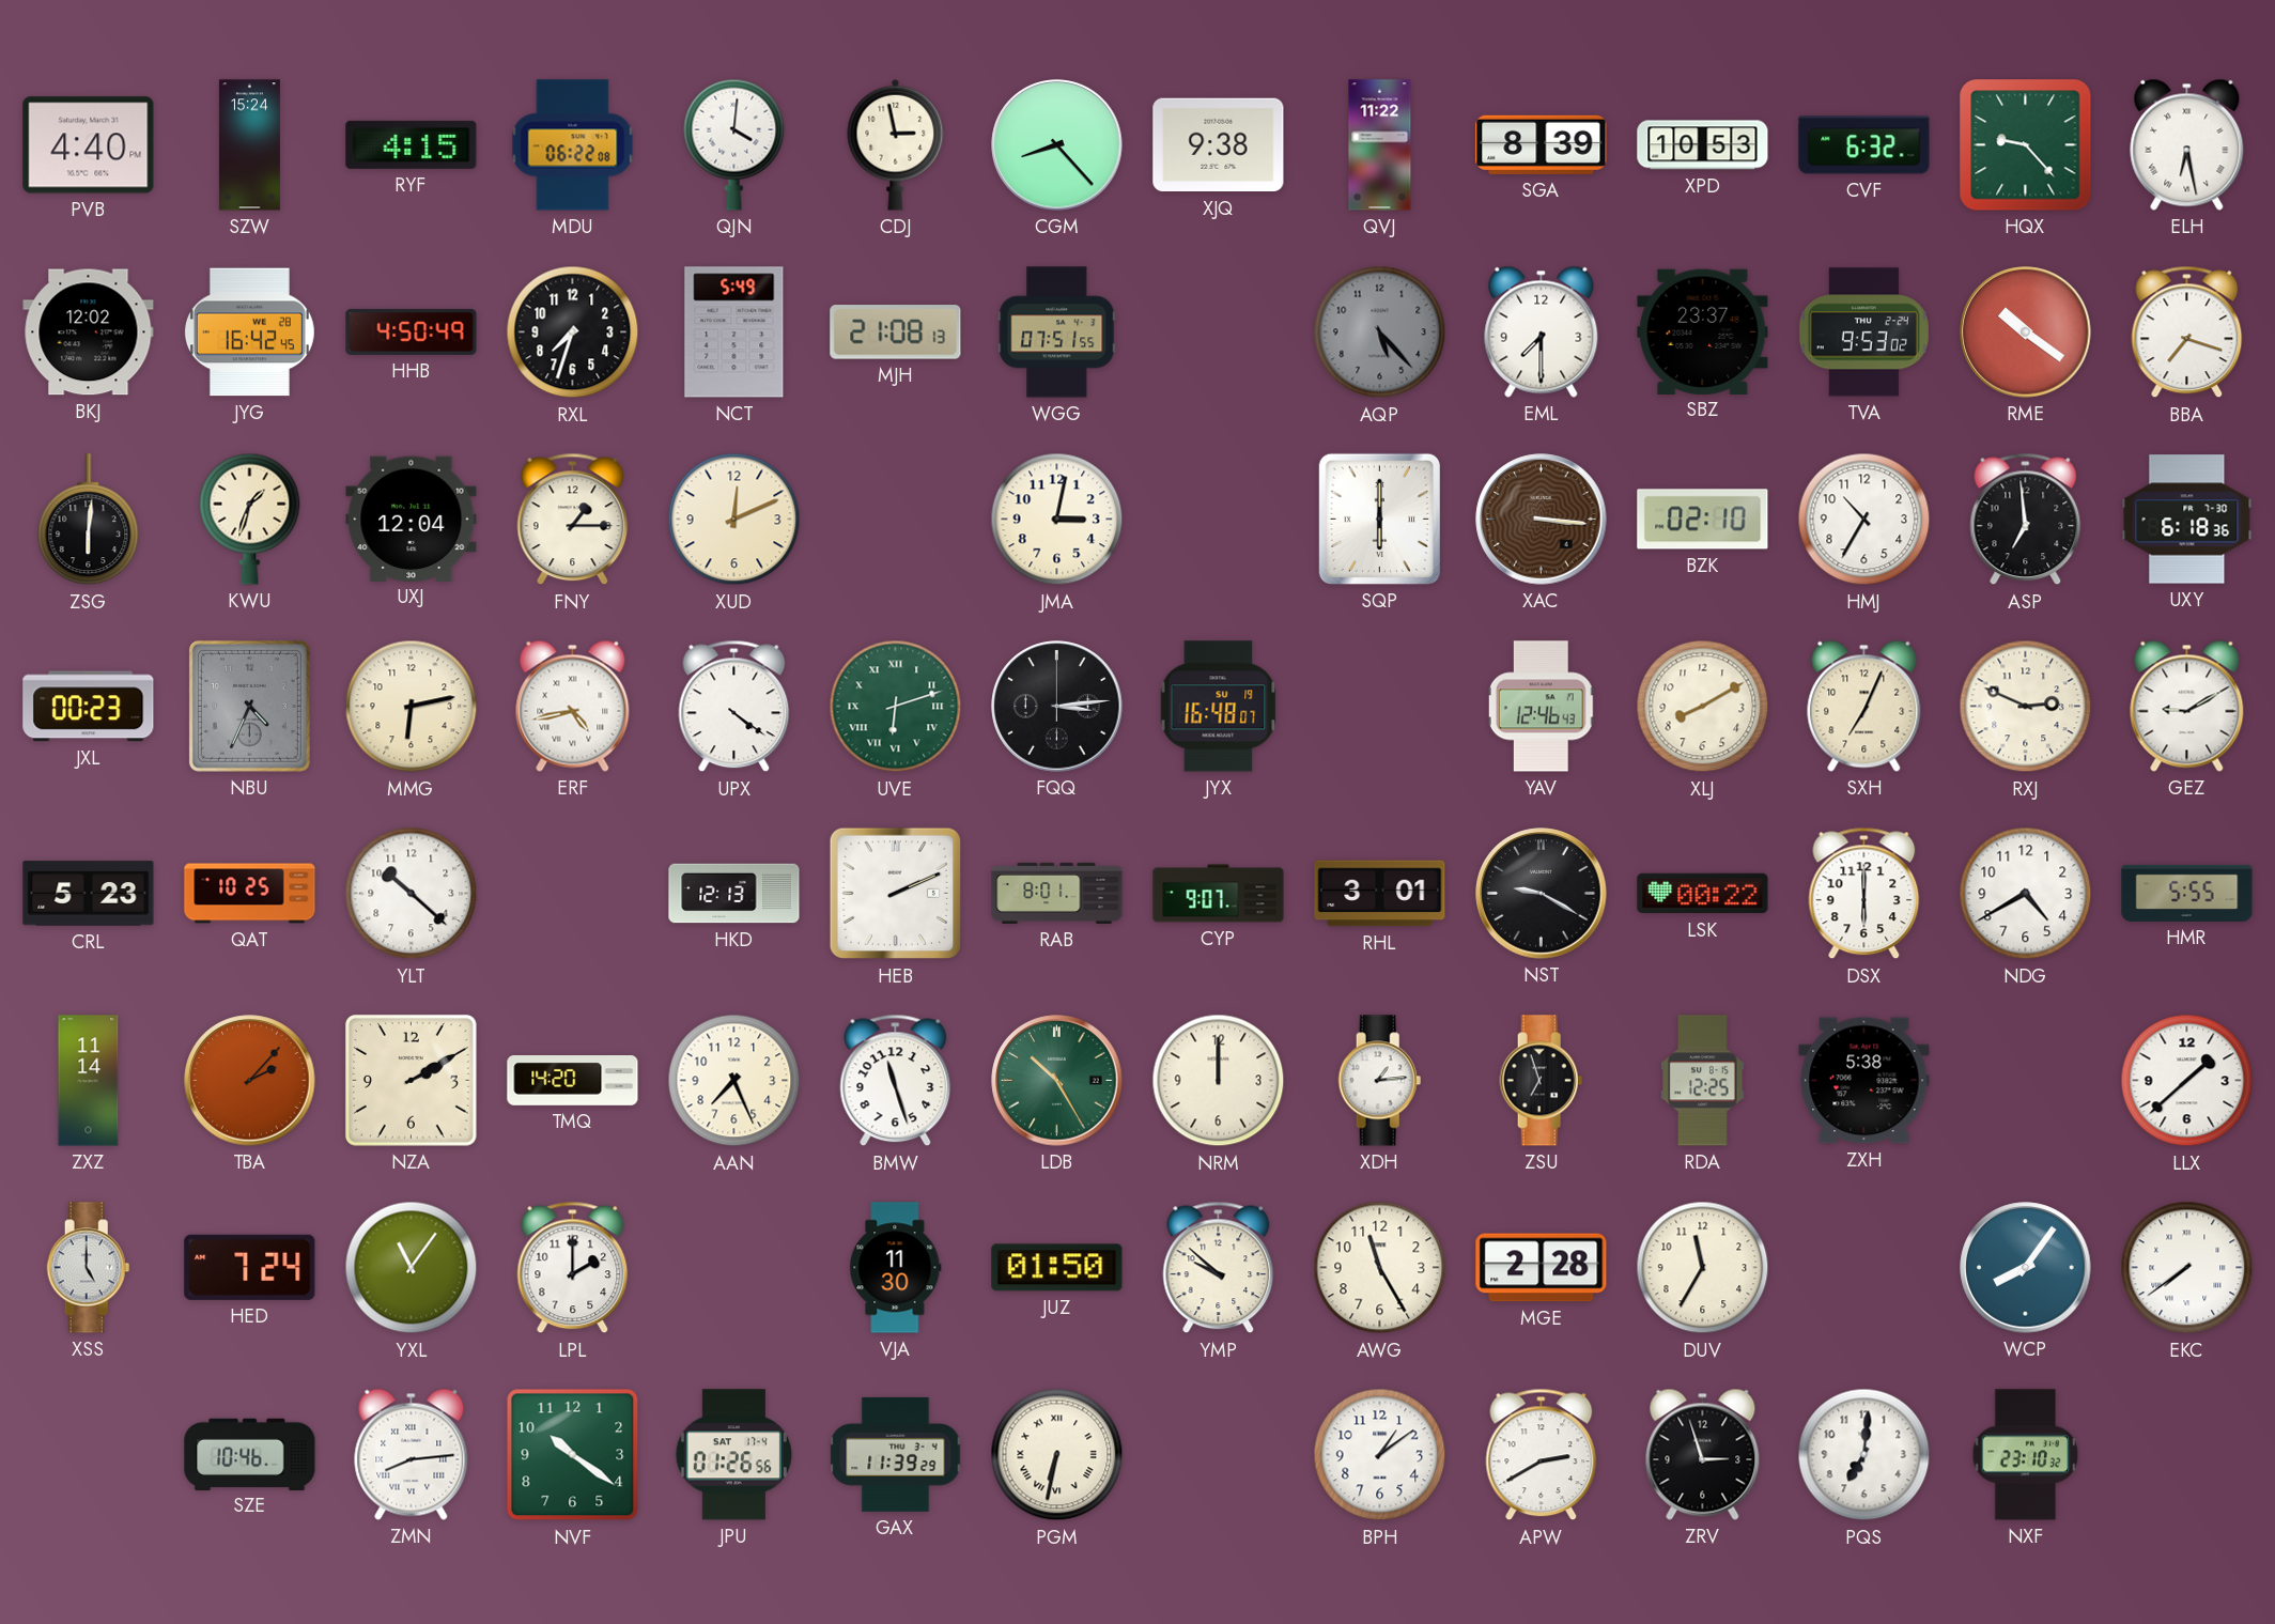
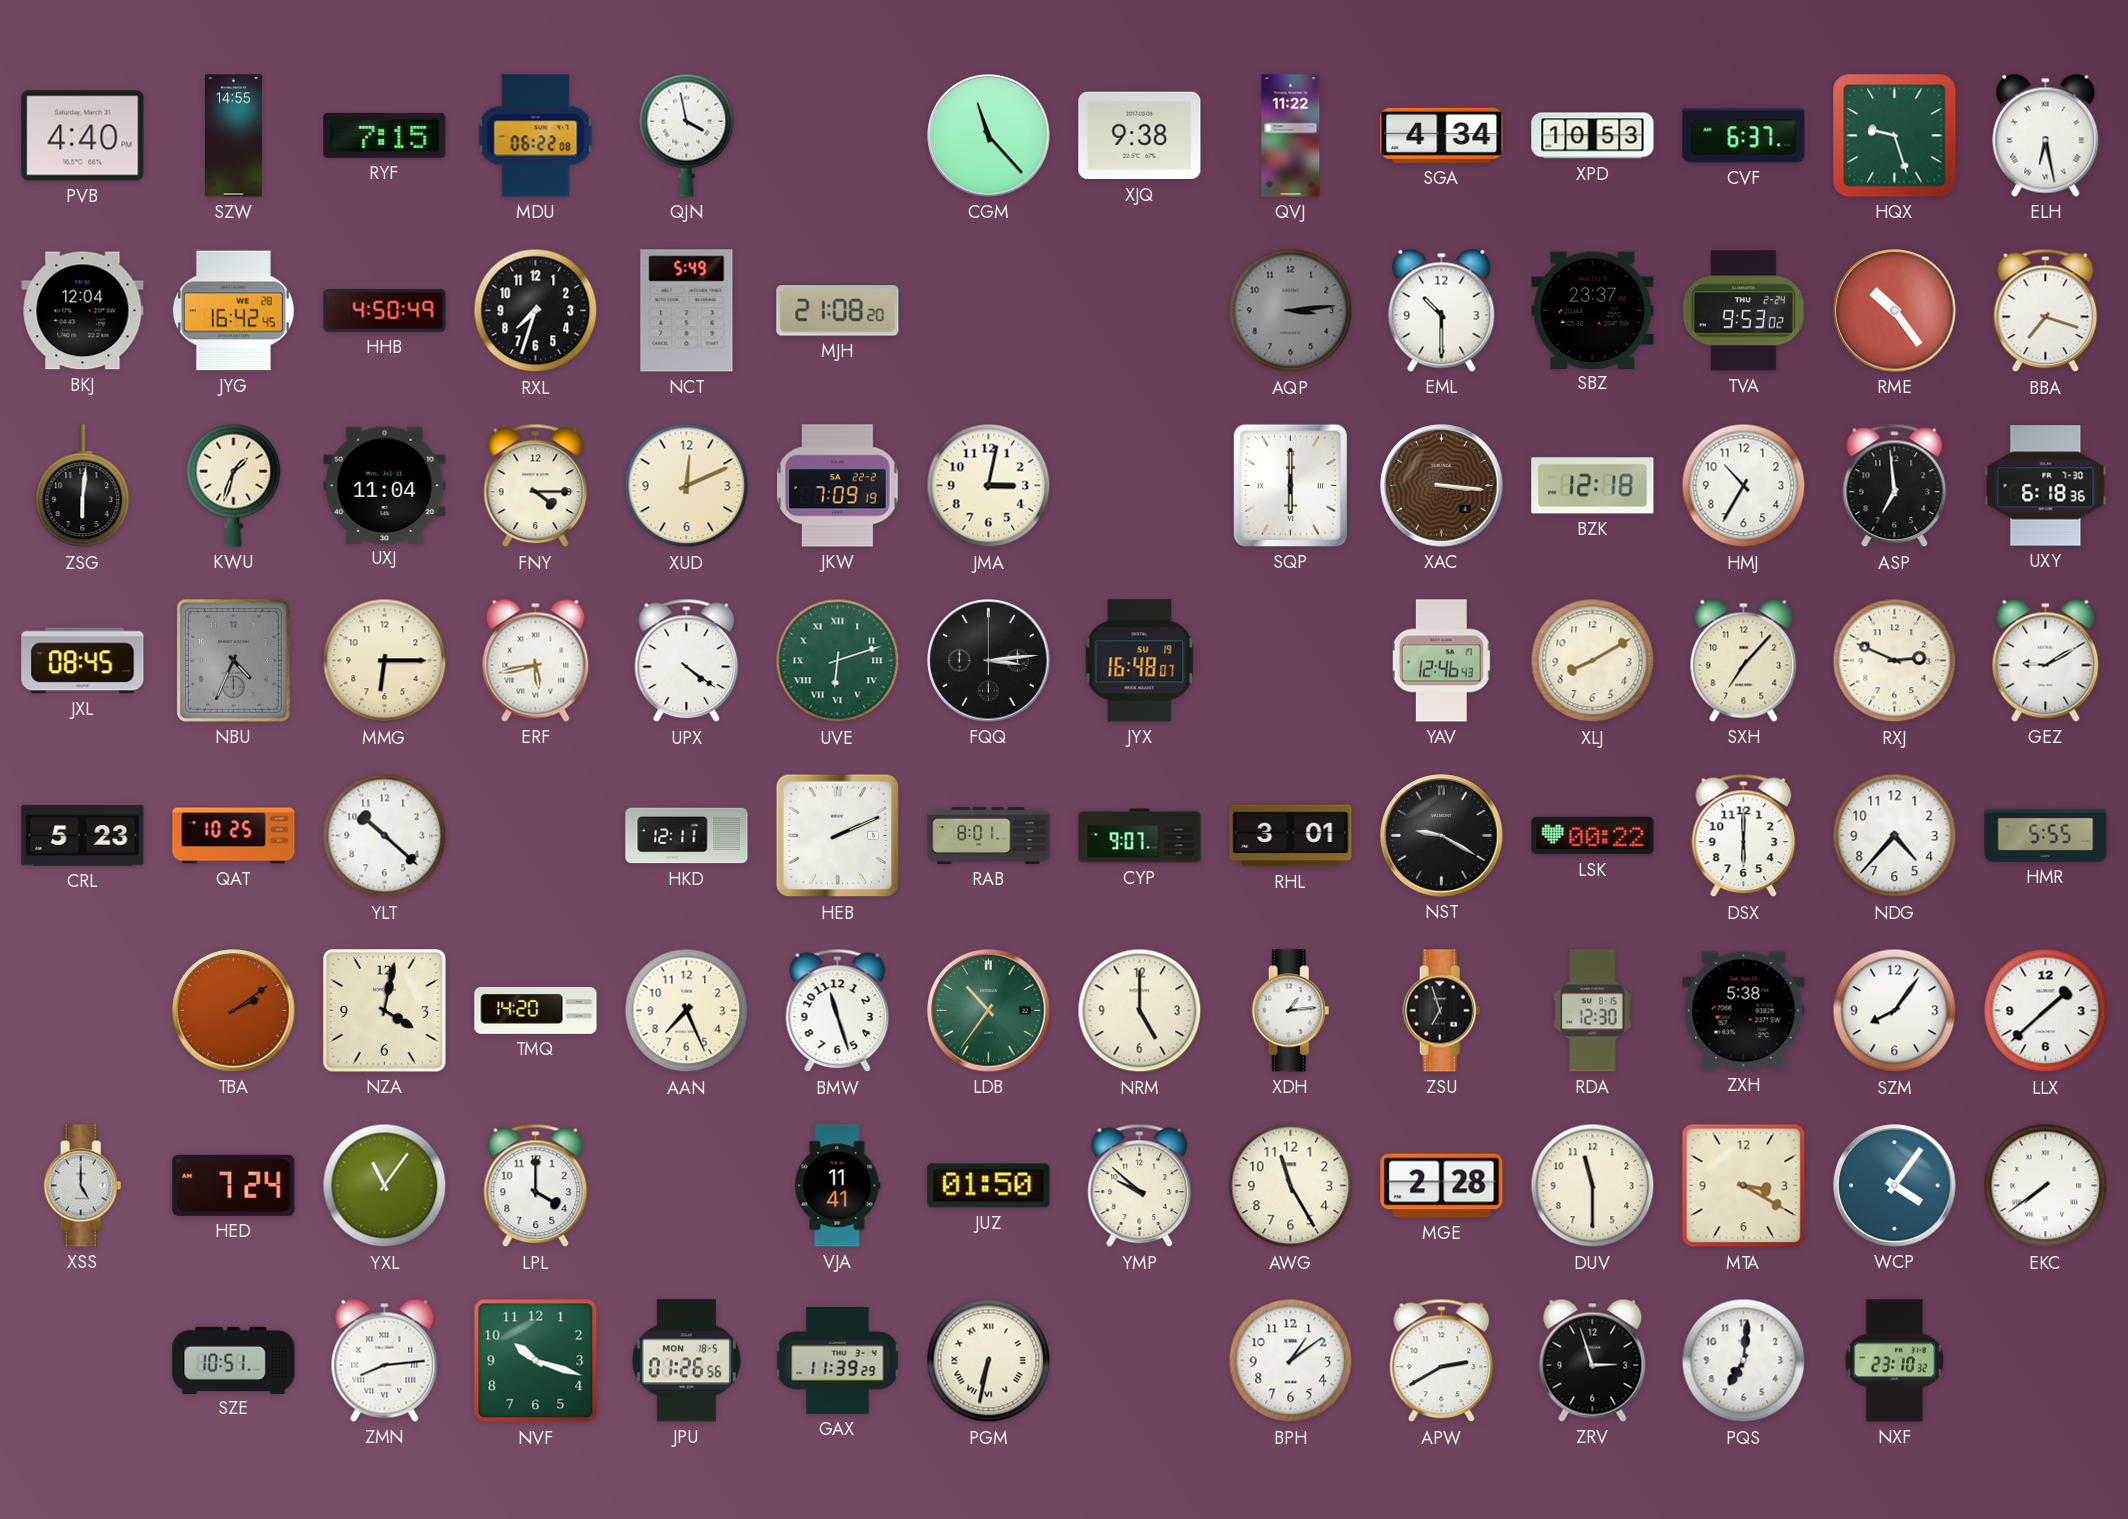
SZW: 15:24 -> 14:55 (233, 136)
RYF: 4:15 -> 7:15 (385, 135)
QJN: 4:01 -> 3:58 (687, 135)
CDJ: 2:58 -> none (896, 144)
CGM: 8:23 -> 11:23 (989, 136)
SGA: 8:39 -> 4:34 (1442, 135)
CVF: 6:32 -> 6:37 (1744, 136)
HQX: 9:23 -> 9:27 (1895, 136)
BKJ: 12:02 -> 12:04 (83, 311)
MJH: 21:08:13 -> 21:08:20 (838, 311)
WGG: 07:51 -> none (1057, 332)
AQP: 5:23 -> 3:14 (1291, 311)
EML: 7:30 -> 10:30 (1442, 310)
RME: 10:21 -> 10:24 (1895, 311)
UXJ: 12:04 -> 11:04 (385, 485)
FNY: 1:15 -> 4:15 (536, 486)
JKW: none -> 7:09 (838, 486)
BZK: 02:10 -> 12:18 (1593, 486)
JXL: 00:23 -> 08:45 (83, 661)
MMG: 6:13 -> 6:15 (385, 661)
ERF: 4:43 -> 5:43 (536, 660)
SXH: 7:04 -> 7:07 (1744, 660)
HKD: 12:13 -> 12:11 (687, 836)
NDG: 4:40 -> 4:37 (1895, 836)
ZXZ: 11:14 -> none (89, 1081)
TBA: 2:07 -> 2:09 (234, 1011)
NZA: 2:10 -> 4:02 (385, 1011)
LDB: 10:25 -> 10:36 (989, 1011)
NRM: 12:00 -> 5:00 (1140, 1011)
RDA: 12:25 -> 12:30 (1593, 1011)
SZM: none -> 8:06 (1895, 1011)
LPL: 2:00 -> 4:00 (536, 1186)
VJA: 11:30 -> 11:41 (838, 1186)
DUV: 11:35 -> 11:30 (1593, 1186)
MTA: none -> 3:20 (1744, 1186)
WCP: 8:06 -> 4:06 (1895, 1186)
SZE: 10:46 -> 10:51 (234, 1360)
NVF: 10:21 -> 10:18 (536, 1361)
JPU date: SAT 17-4 -> MON 18-5 (686, 1361)
